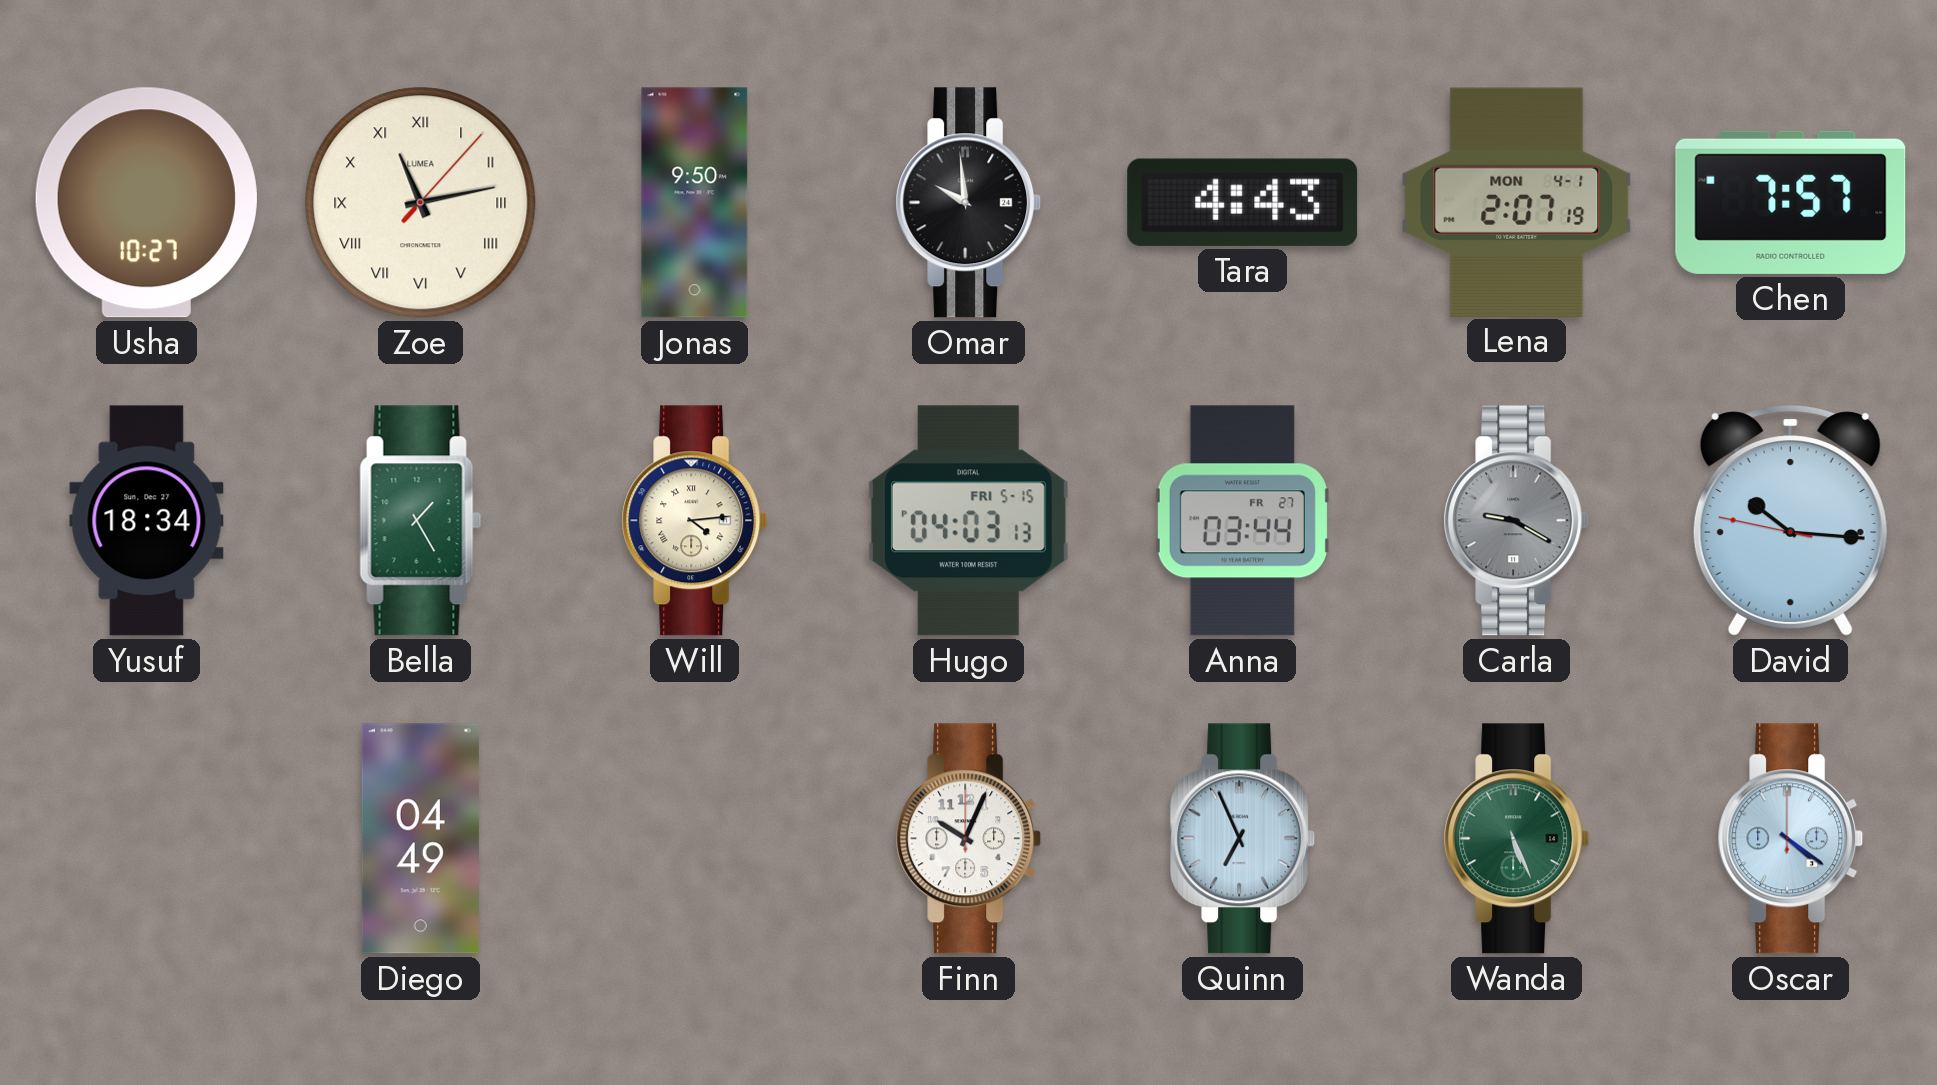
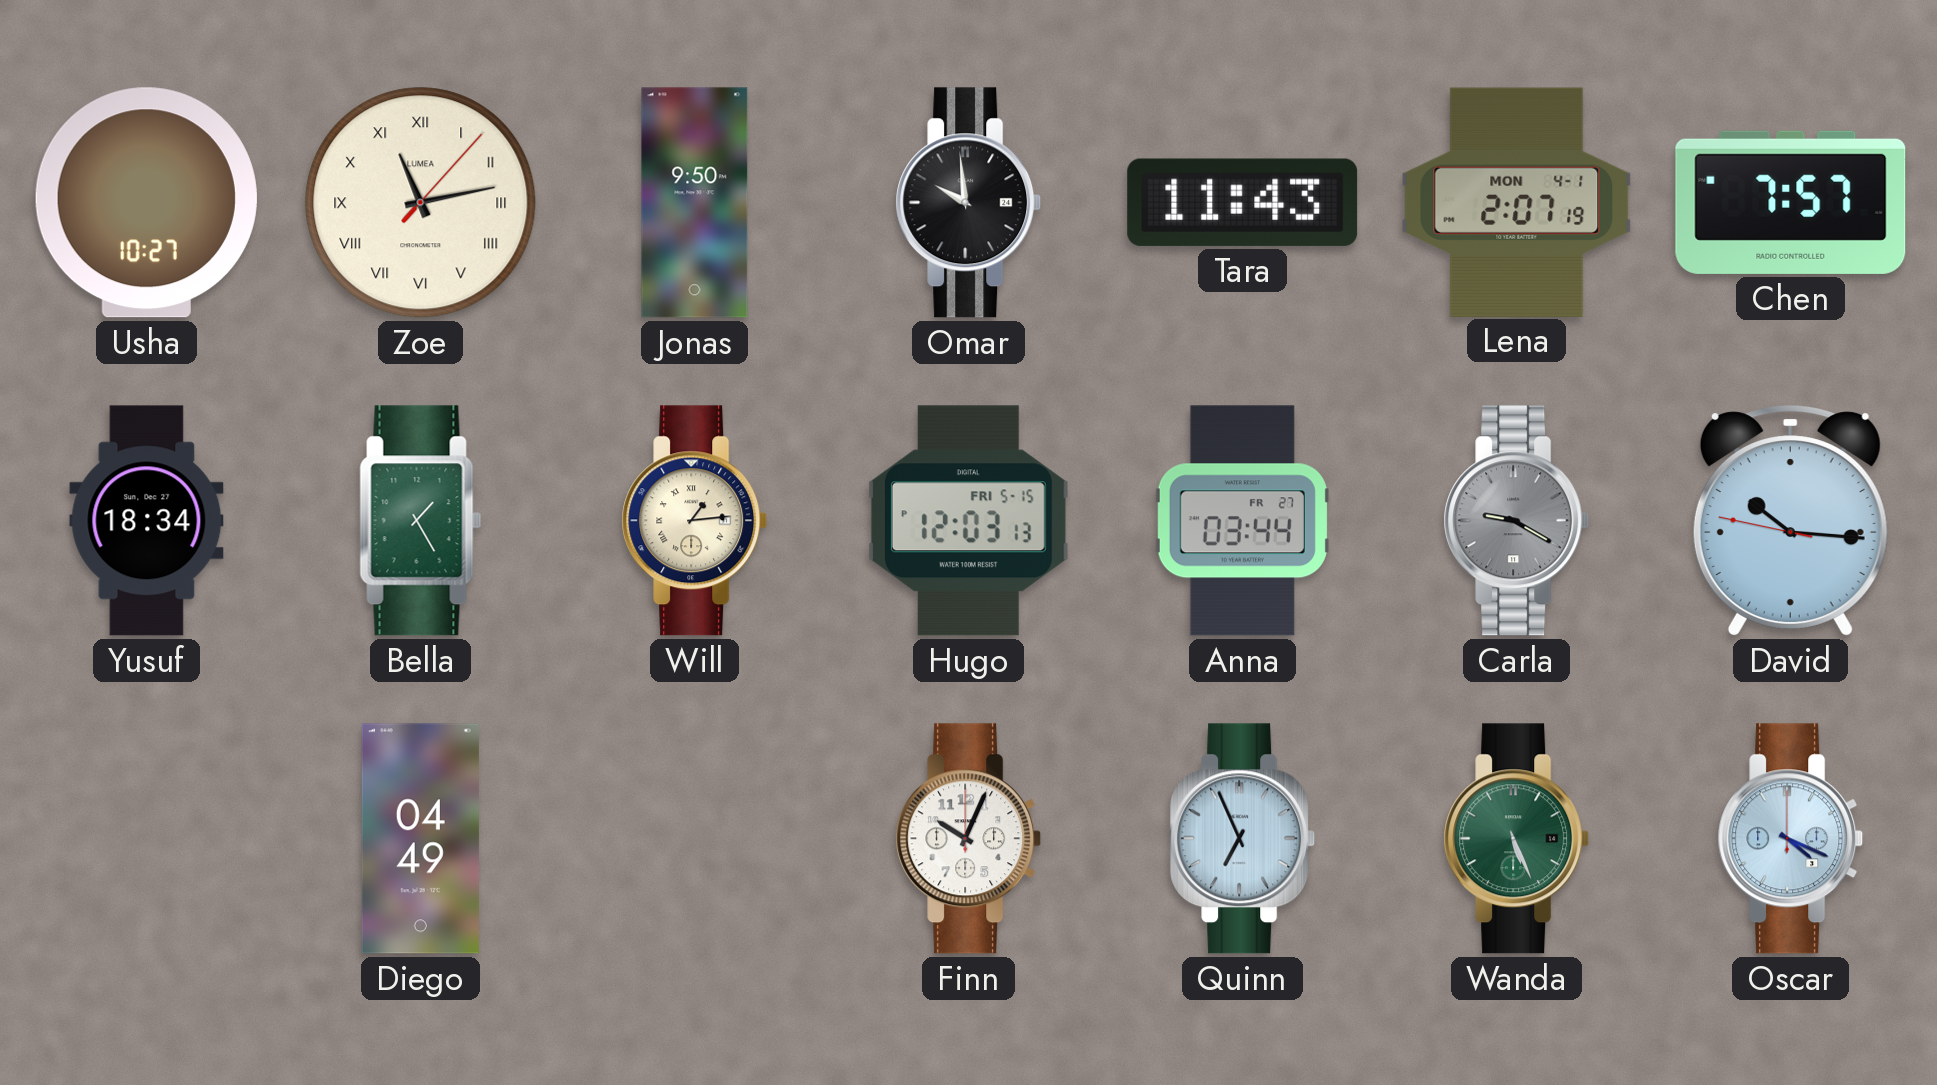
Tara: 4:43 -> 11:43 (1243, 202)
Will: 4:14 -> 1:14 (695, 521)
Hugo: 04:03 -> 12:03 (968, 521)
Oscar: 4:21 -> 4:19 (1791, 839)
